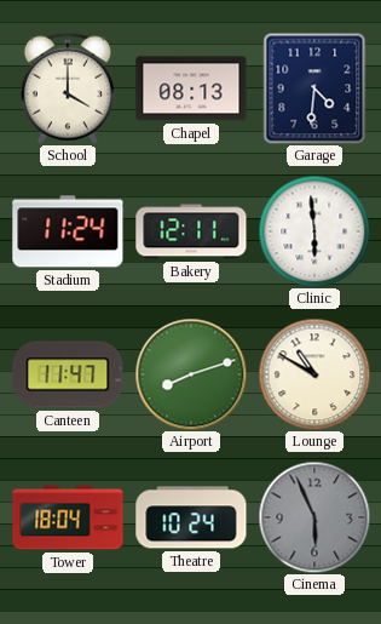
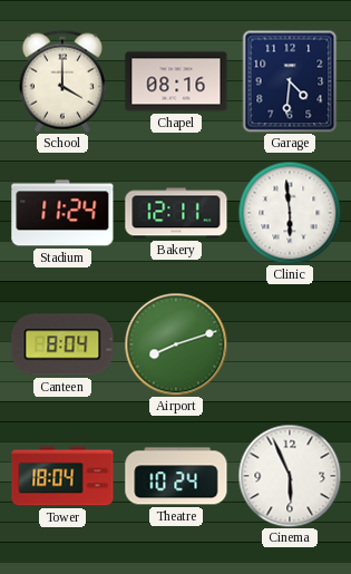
Chapel: 08:13 -> 08:16 (176, 81)
Canteen: 11:47 -> 8:04 (62, 344)
Lounge: 10:50 -> none (314, 374)
Cinema dial: grey -> white (290, 476)
